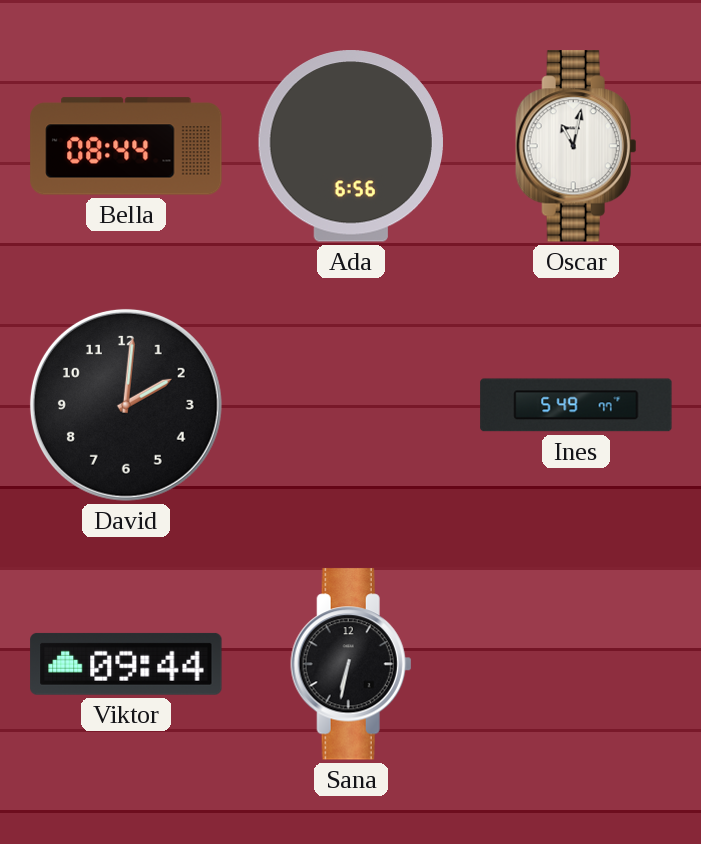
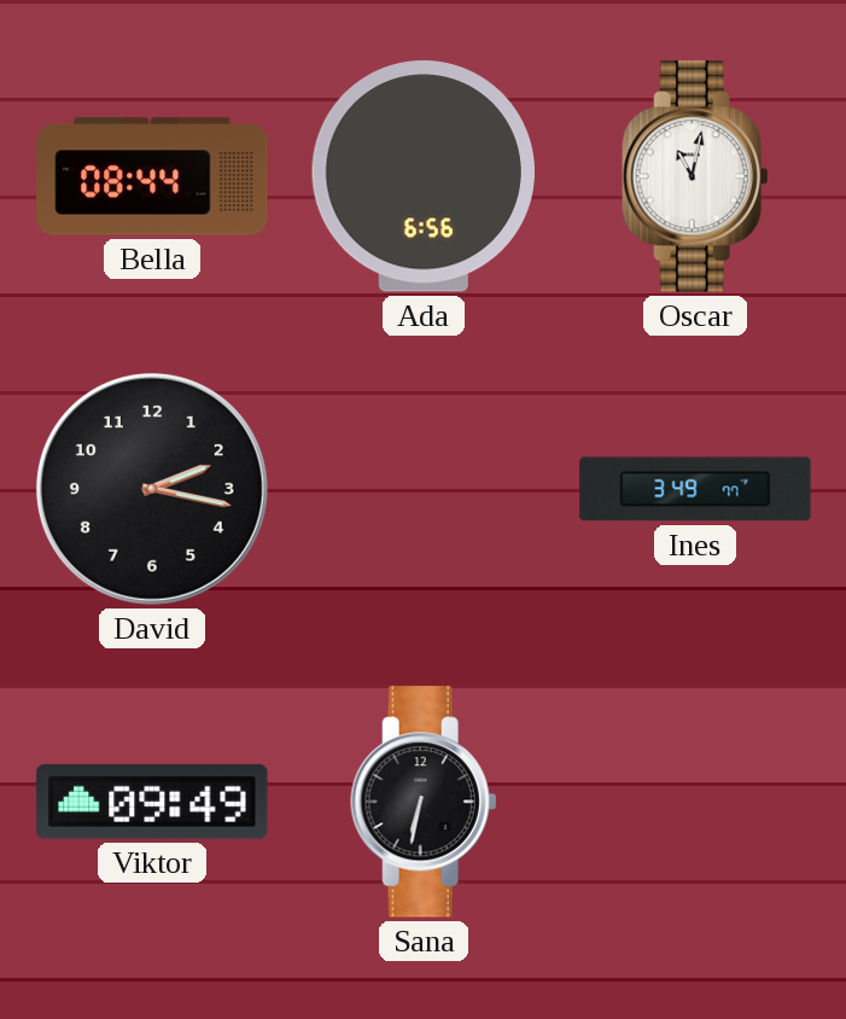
David: 2:01 -> 2:17 (152, 489)
Ines: 5:49 -> 3:49 (695, 489)
Viktor: 09:44 -> 09:49 (152, 802)
